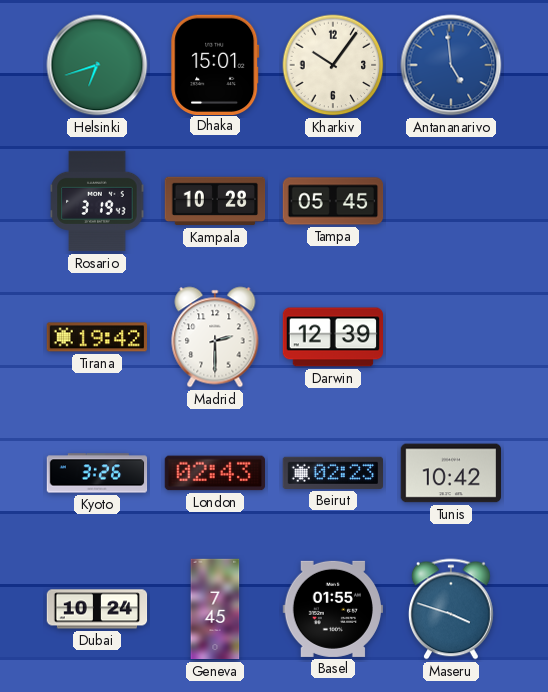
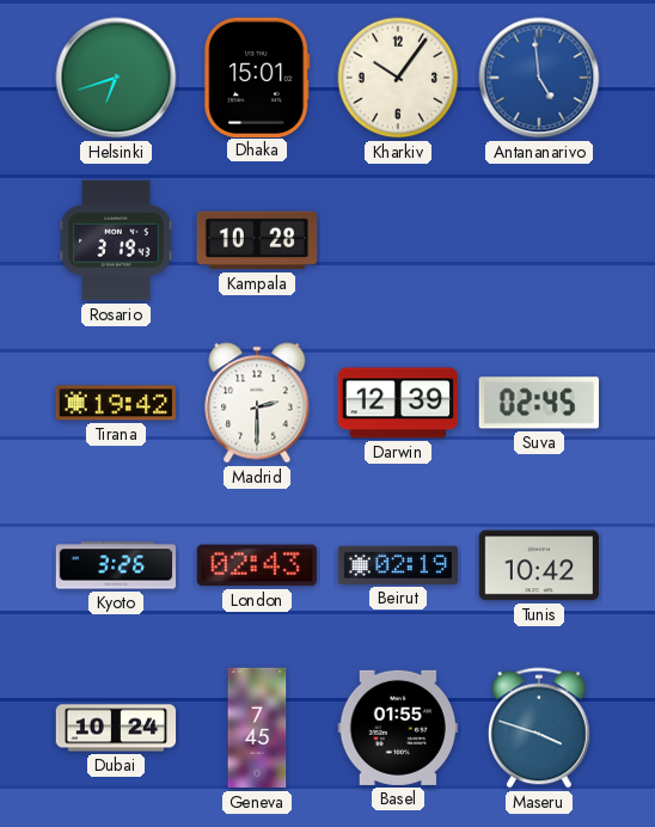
Tampa: 05:45 -> none (333, 201)
Suva: none -> 02:45 (539, 403)
Beirut: 02:23 -> 02:19 (397, 565)
